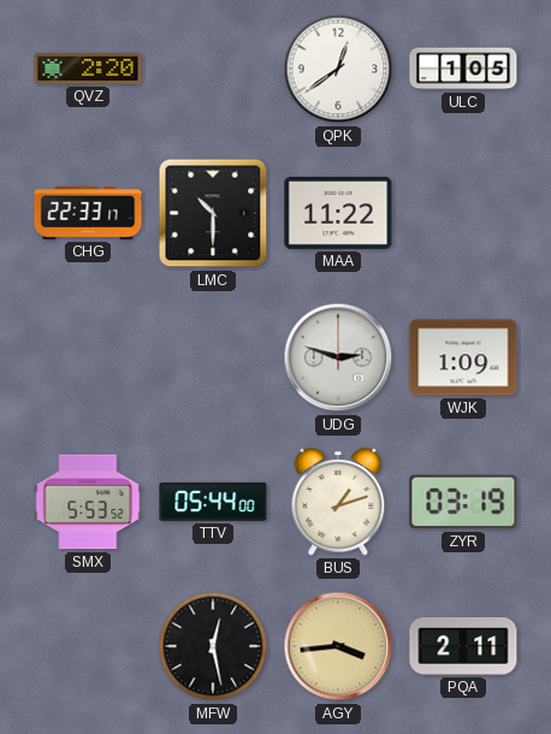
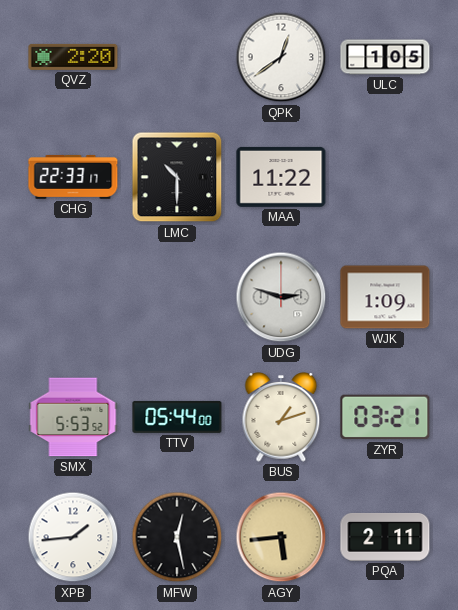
ZYR: 03:19 -> 03:21 (385, 417)
XPB: none -> 1:44 (73, 537)
AGY: 3:44 -> 5:44 (281, 537)
